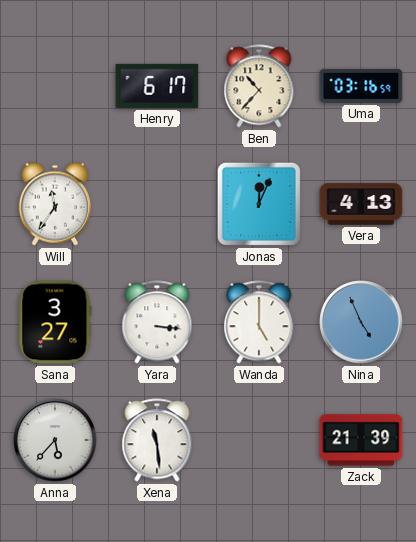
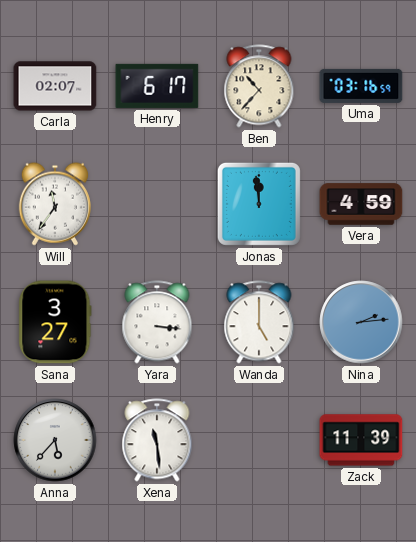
Carla: none -> 02:07 (55, 86)
Jonas: 12:04 -> 11:59 (259, 204)
Vera: 4:13 -> 4:59 (361, 204)
Nina: 4:56 -> 2:14 (361, 322)
Zack: 21:39 -> 11:39 (361, 440)
